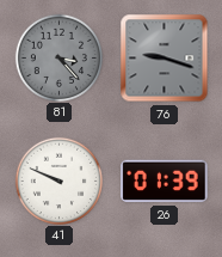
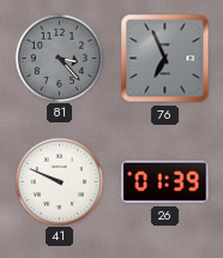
76: 9:18 -> 6:56 (165, 59)
